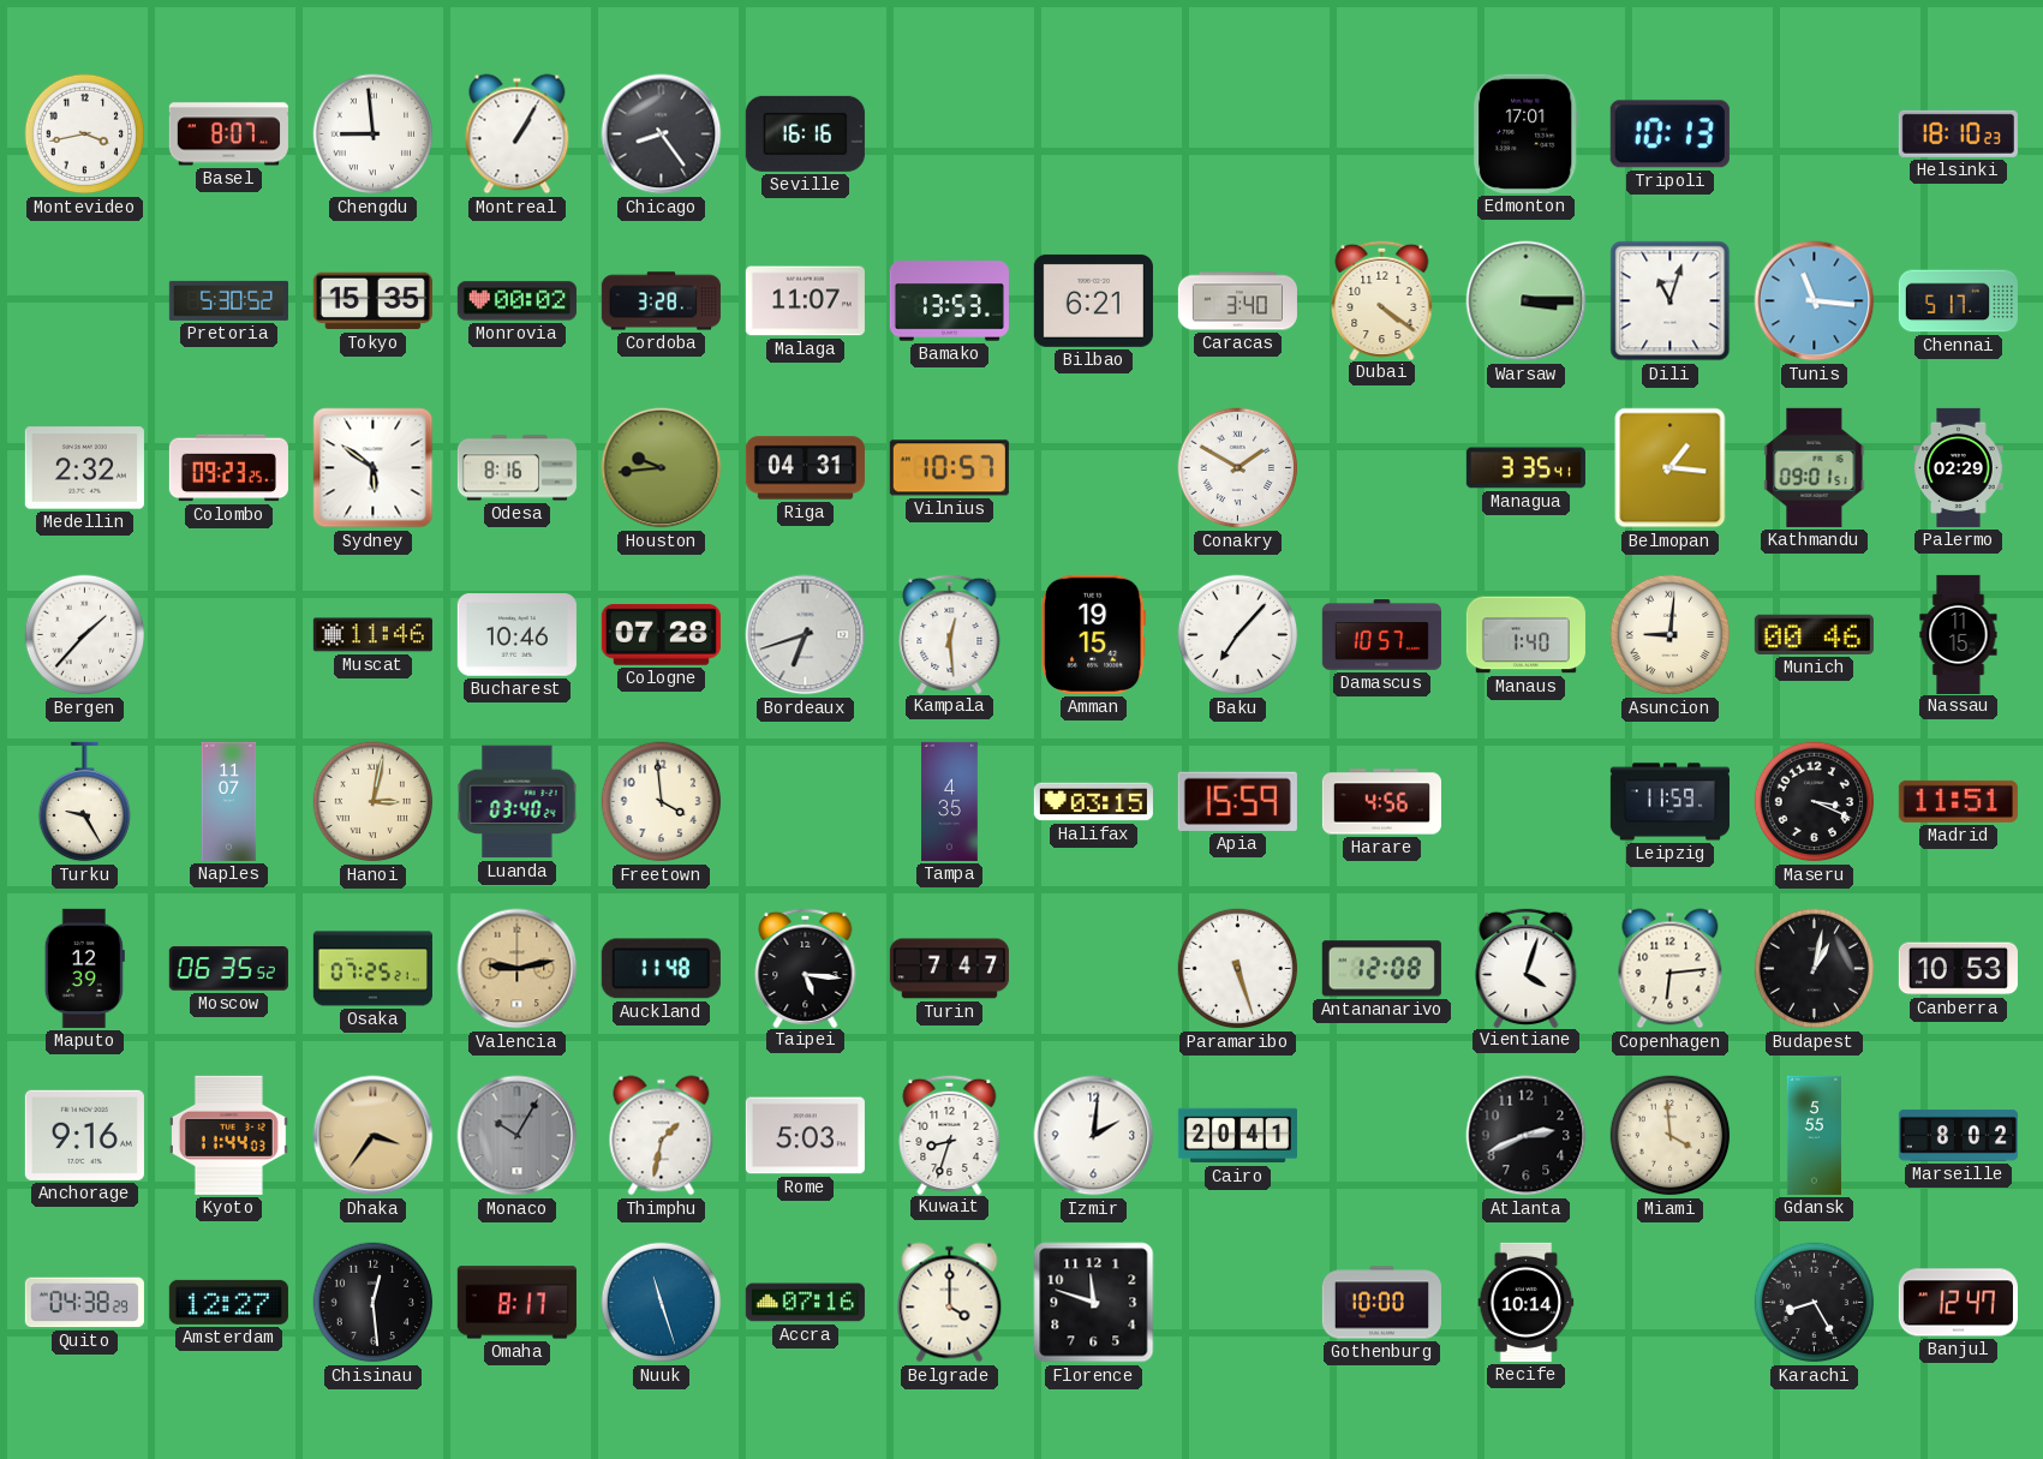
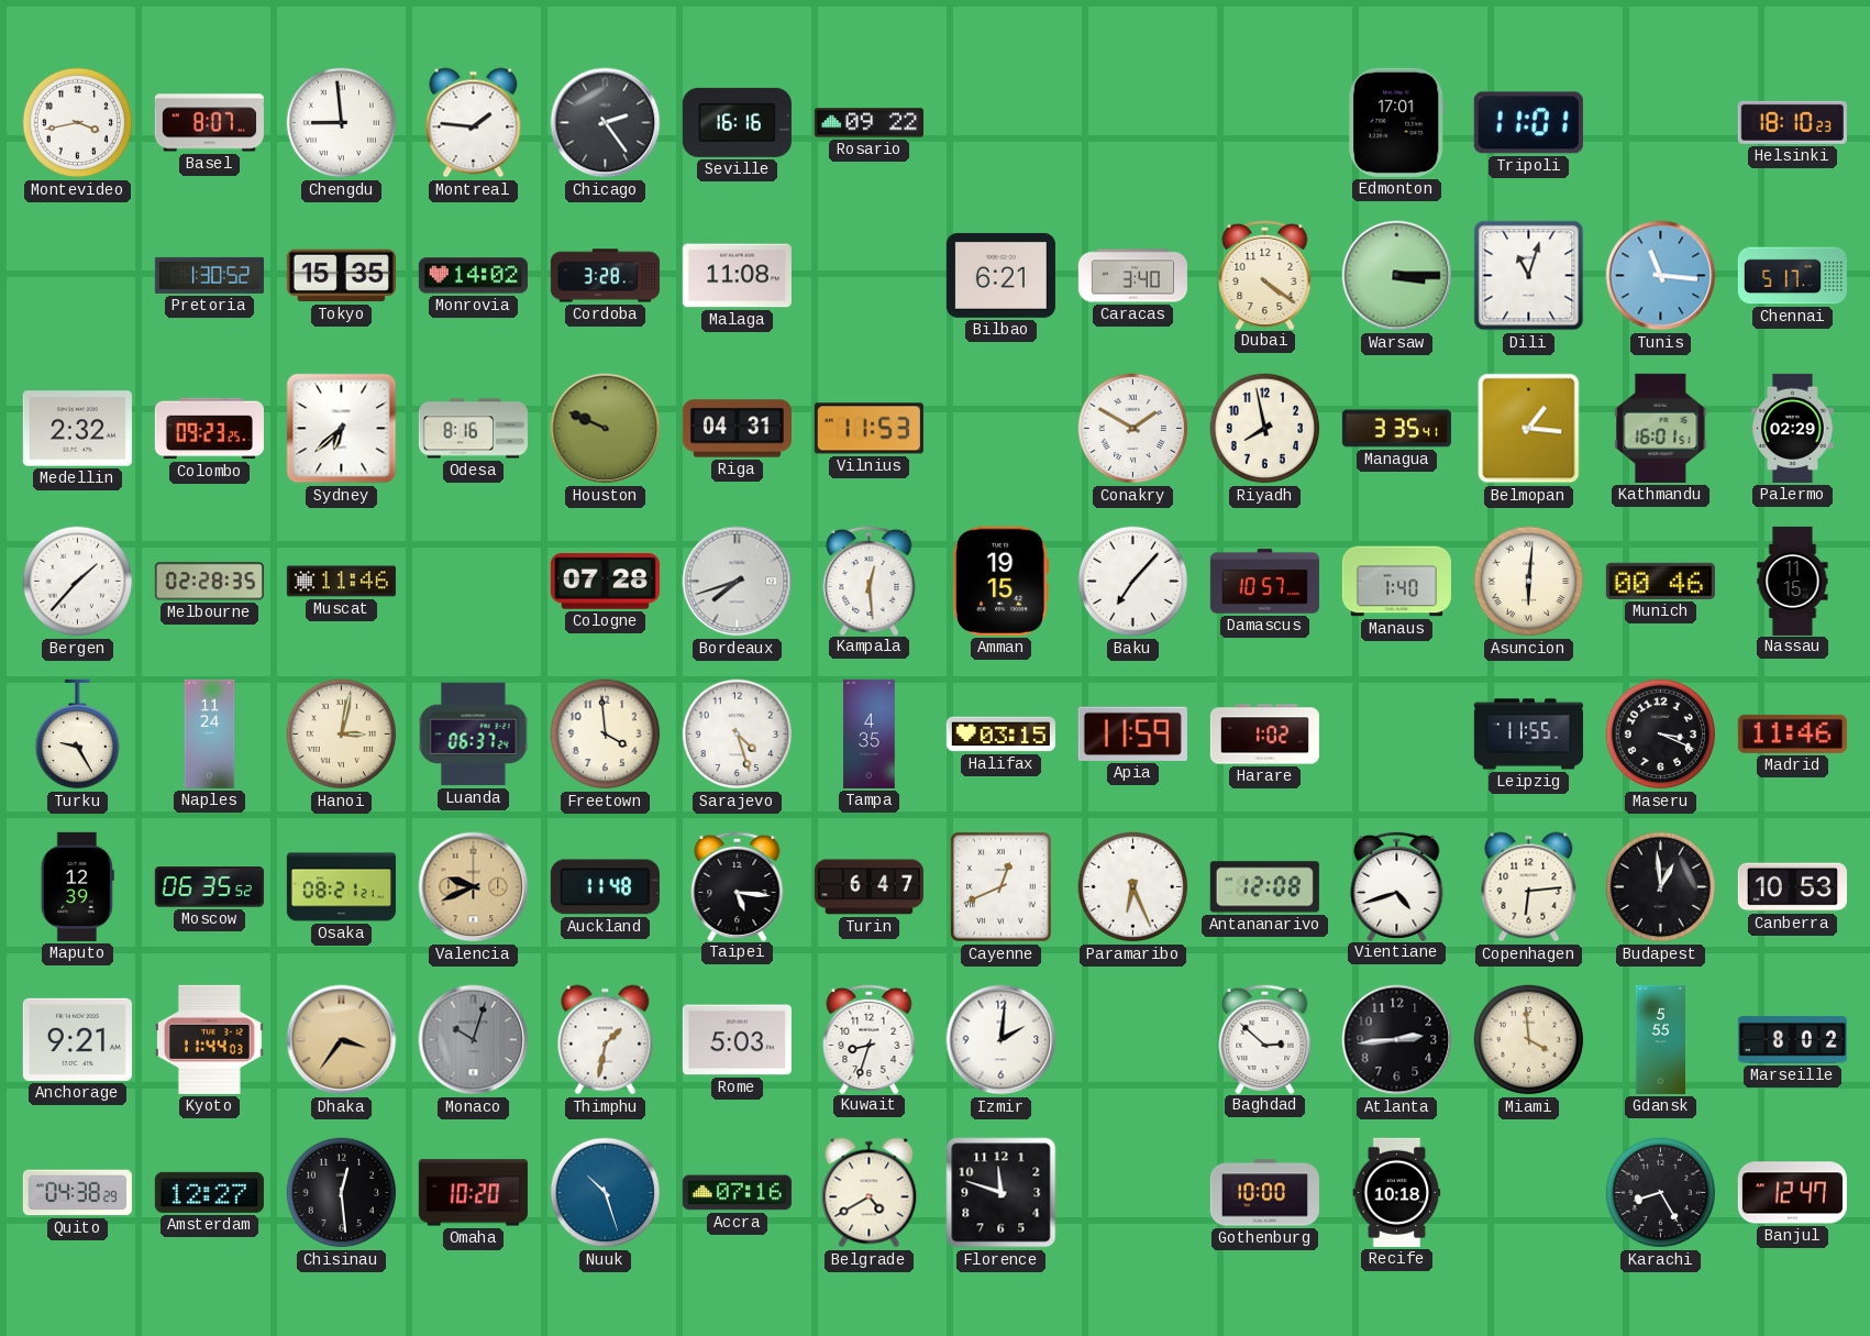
Montreal: 1:05 -> 1:46 (474, 123)
Chicago: 8:24 -> 2:24 (606, 123)
Rosario: none -> 09:22 (868, 123)
Tripoli: 10:13 -> 11:01 (1528, 123)
Pretoria: 5:30 -> 1:30 (209, 275)
Monrovia: 00:02 -> 14:02 (473, 276)
Malaga: 11:07 -> 11:08 (737, 276)
Bamako: 13:53 -> none (949, 301)
Sydney: 5:51 -> 6:38 (342, 429)
Houston: 9:44 -> 9:49 (606, 429)
Vilnius: 10:57 -> 11:53 (868, 429)
Riyadh: none -> 7:58 (1265, 429)
Kathmandu: 09:01 -> 16:01 (1661, 428)
Melbourne: none -> 02:28 (209, 582)
Bucharest: 10:46 -> none (516, 635)
Bordeaux: 6:42 -> 7:42 (738, 582)
Asuncion: 9:01 -> 6:01 (1529, 582)
Naples: 11:07 -> 11:24 (210, 733)
Luanda: 03:40 -> 06:37 (474, 735)
Sarajevo: none -> 4:27 (738, 735)
Apia: 15:59 -> 11:59 (1132, 733)
Harare: 4:56 -> 1:02 (1264, 735)
Leipzig: 11:59 -> 11:55 (1528, 735)
Madrid: 11:51 -> 11:46 (1792, 733)
Osaka: 07:25 -> 08:21 (341, 887)
Valencia: 9:13 -> 9:41 (474, 887)
Turin: 7:47 -> 6:47 (868, 887)
Cayenne: none -> 12:41 (1002, 887)
Paramaribo: 5:27 -> 6:26 (1133, 887)
Vientiane: 4:03 -> 4:42 (1397, 885)
Budapest: 1:02 -> 12:59 (1661, 887)
Anchorage: 9:16 -> 9:21 (77, 1039)
Monaco: 10:05 -> 10:03 (474, 1040)
Cairo: 20:41 -> none (1237, 1136)
Baghdad: none -> 2:52 (1265, 1038)
Atlanta: 2:41 -> 2:44 (1397, 1040)
Omaha: 8:17 -> 10:20 (473, 1193)
Nuuk: 11:27 -> 10:27 (606, 1193)
Belgrade: 4:00 -> 4:40 (870, 1193)
Recife: 10:14 -> 10:18 (1397, 1192)
